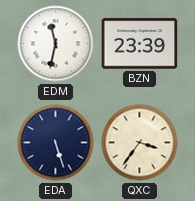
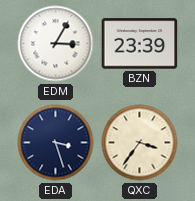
EDM: 11:32 -> 3:05 (56, 44)
EDA: 5:27 -> 3:27 (56, 143)
